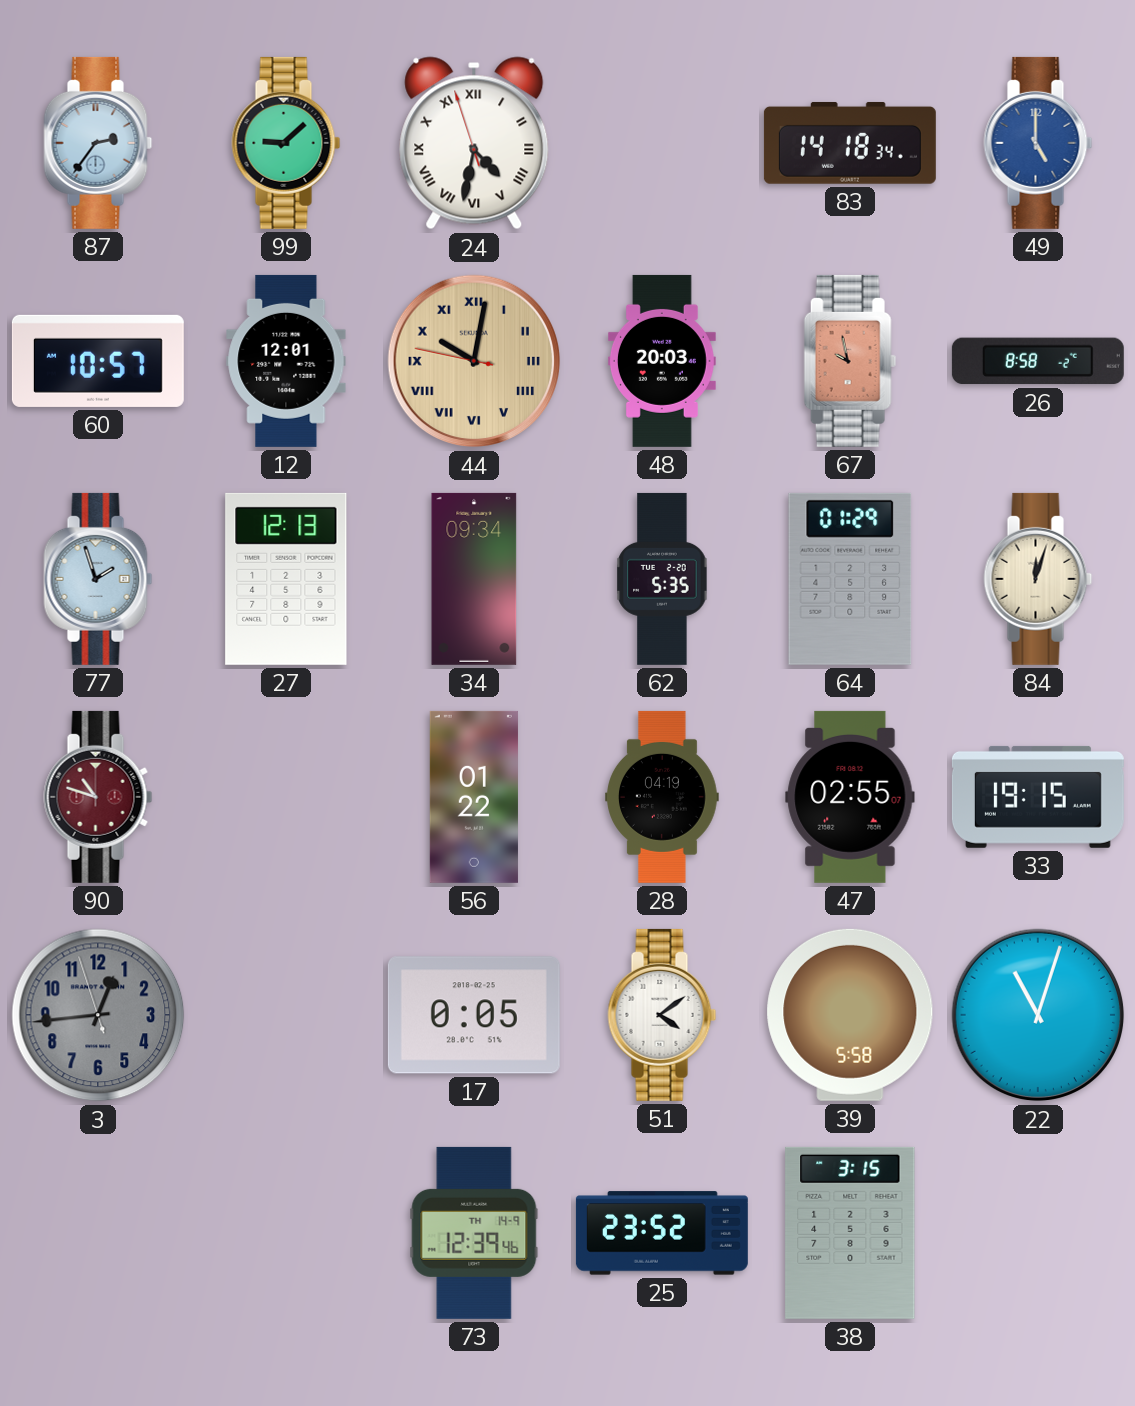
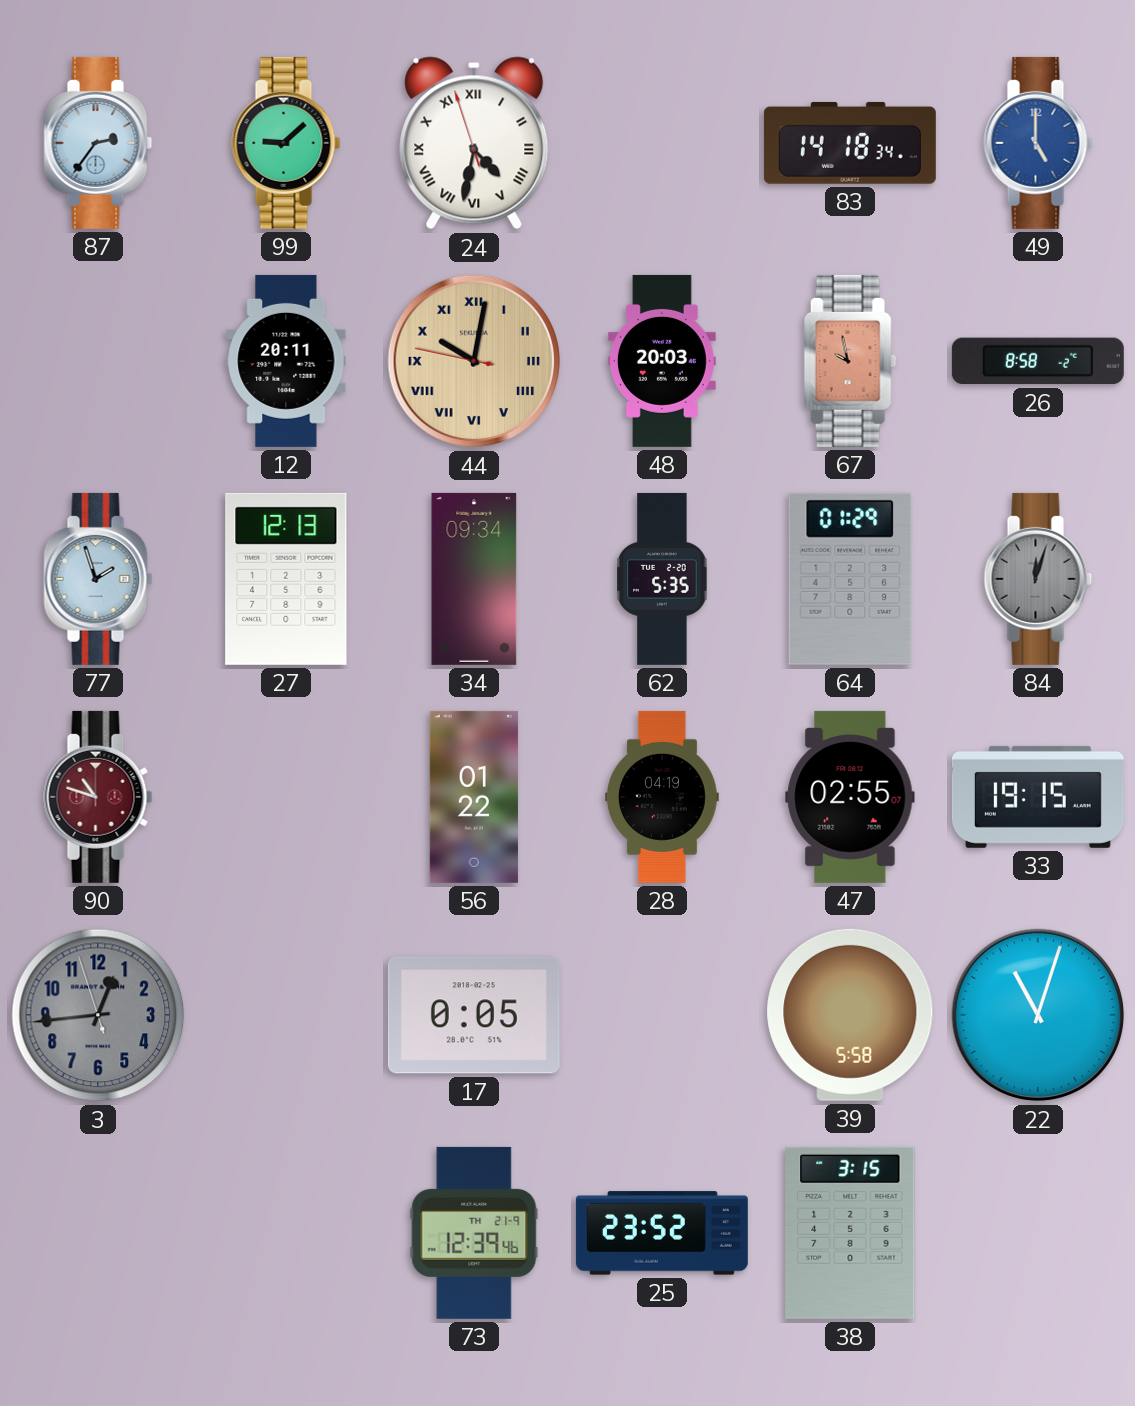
60: 10:57 -> none (98, 361)
12: 12:01 -> 20:11 (286, 361)
84 dial: cream -> grey (1038, 579)
51: 4:09 -> none (662, 1015)
73 date: TH 14-9 -> TH 21-9 (474, 1233)
